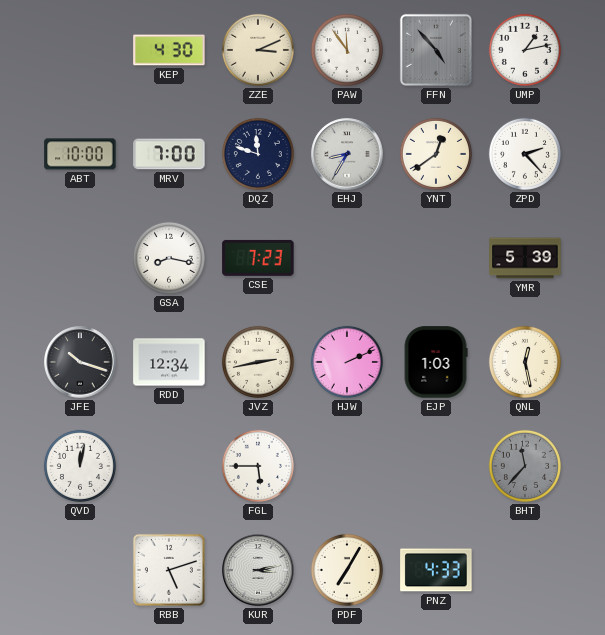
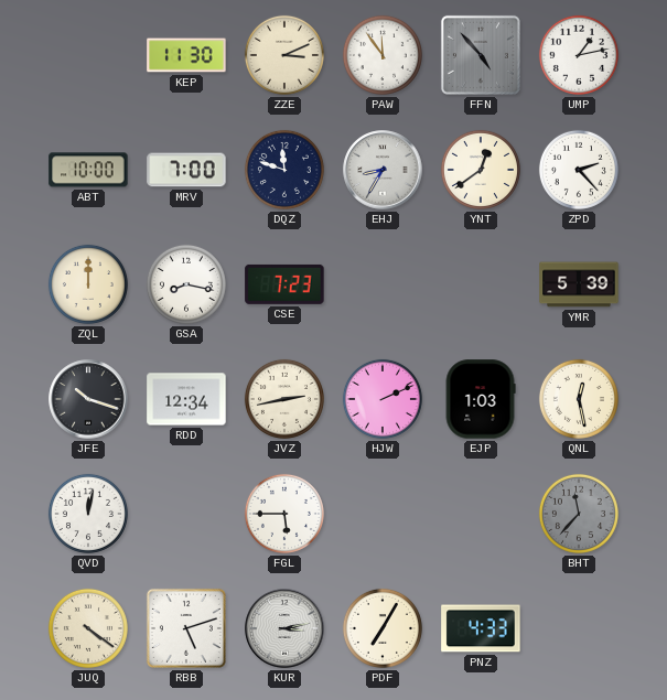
KEP: 4:30 -> 11:30 (186, 55)
ZQL: none -> 12:00 (88, 284)
JUQ: none -> 4:21 (88, 628)
